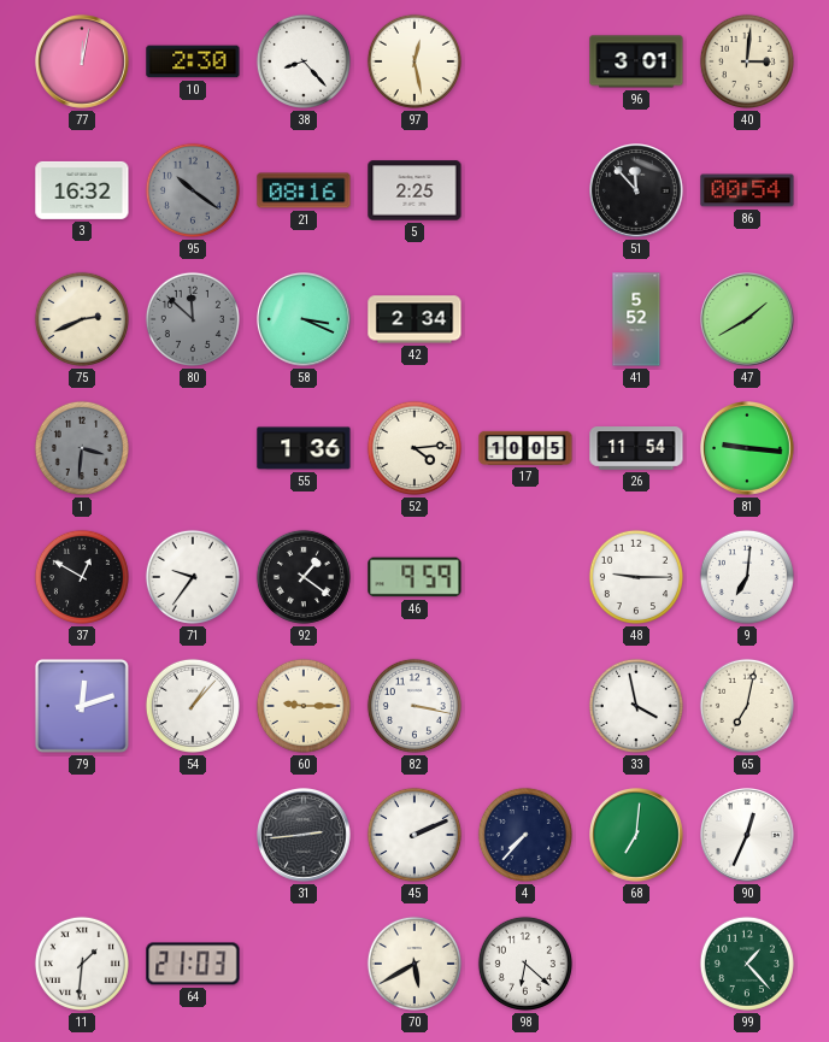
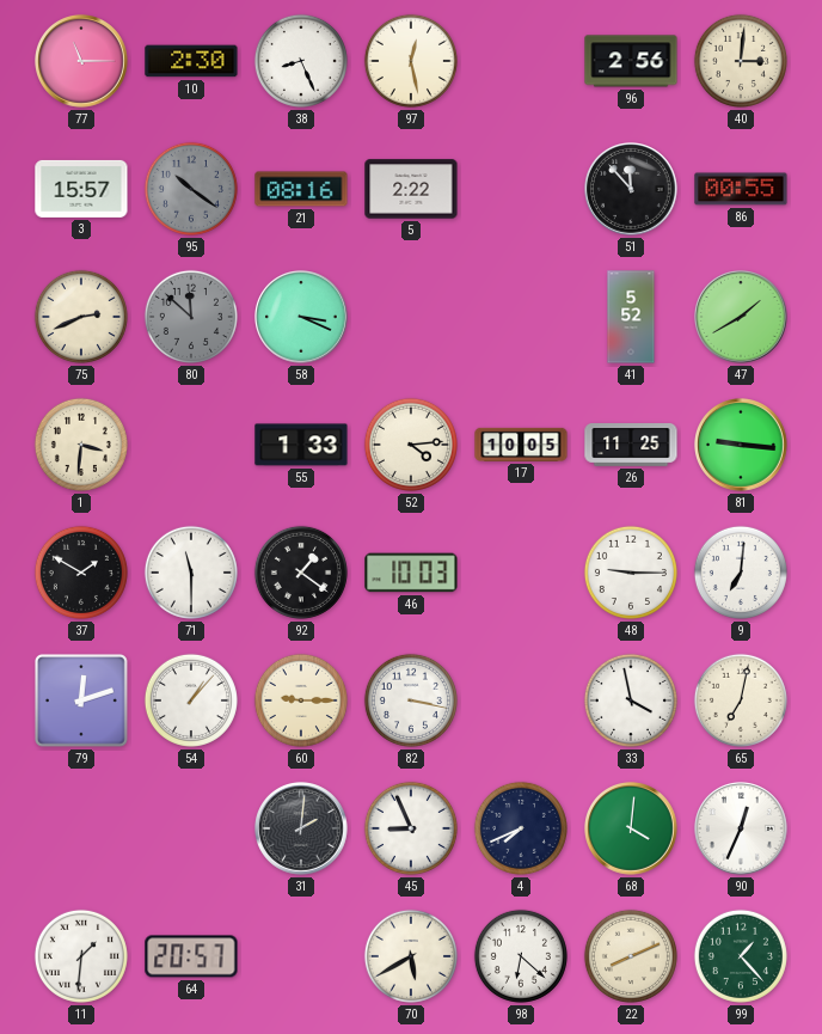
77: 12:02 -> 11:15 (82, 62)
38: 8:23 -> 8:26 (301, 61)
96: 3:01 -> 2:56 (631, 61)
3: 16:32 -> 15:57 (81, 189)
5: 2:25 -> 2:22 (411, 189)
86: 00:54 -> 00:55 (741, 189)
42: 2:34 -> none (414, 319)
1 dial: grey -> cream (81, 445)
55: 1:36 -> 1:33 (301, 445)
26: 11:54 -> 11:25 (631, 446)
37: 12:50 -> 1:50 (81, 573)
71: 9:36 -> 11:30 (191, 573)
46: 9:59 -> 10:03 (411, 573)
31: 2:44 -> 2:01 (302, 830)
45: 2:11 -> 8:56 (411, 828)
4: 7:37 -> 7:41 (521, 828)
68: 7:01 -> 4:01 (632, 830)
64: 21:03 -> 20:57 (191, 956)
22: none -> 8:11 (631, 956)
